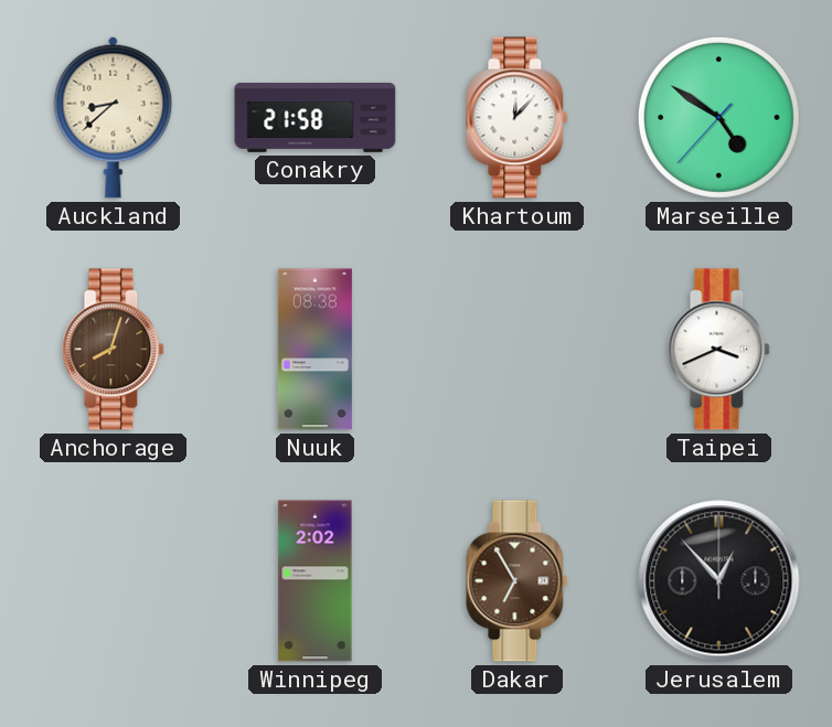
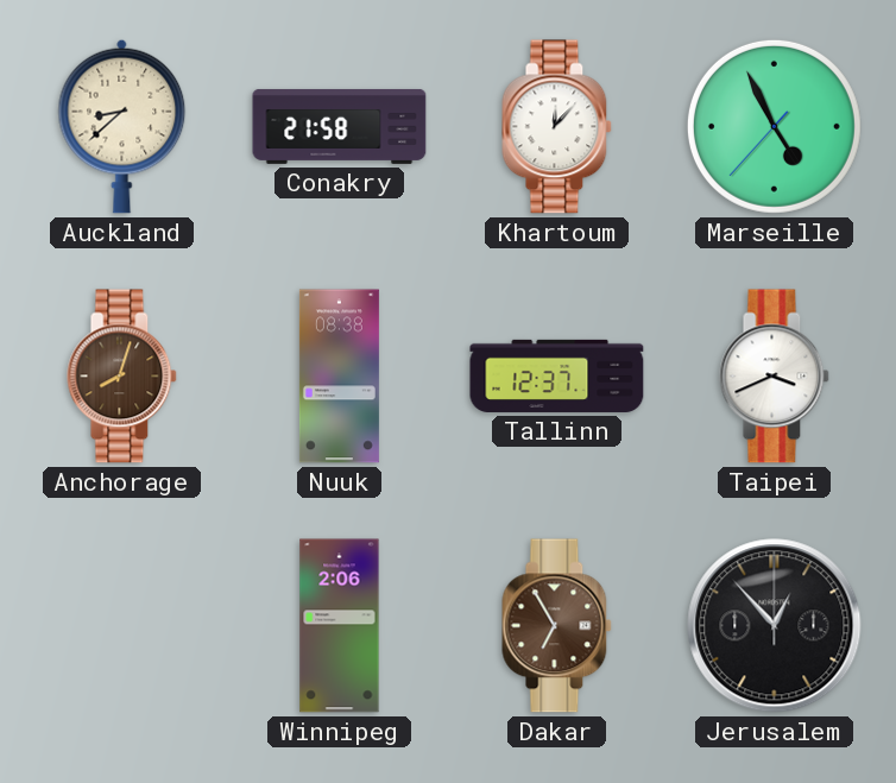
Marseille: 4:50 -> 4:55 (774, 126)
Tallinn: none -> 12:37 (557, 375)
Winnipeg: 2:02 -> 2:06 (340, 626)
